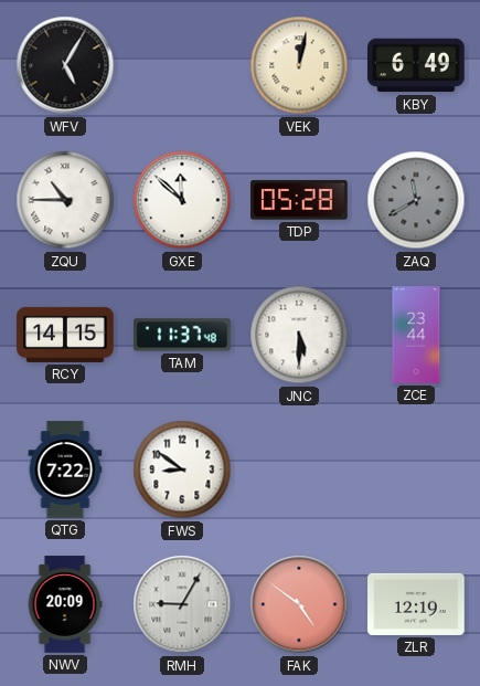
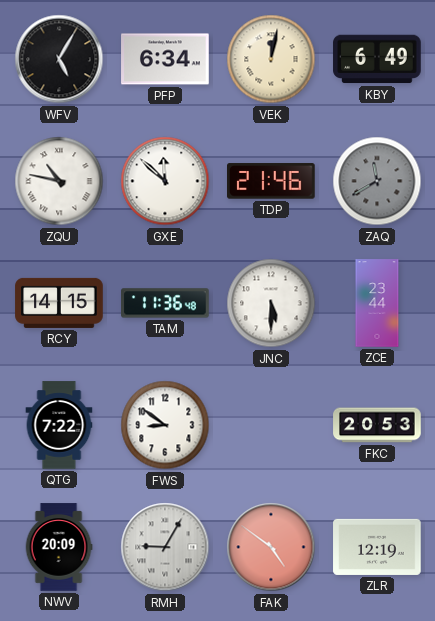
PFP: none -> 6:34 (165, 59)
ZQU: 10:45 -> 10:47 (59, 181)
TDP: 05:28 -> 21:46 (272, 181)
TAM: 11:37 -> 11:36 (165, 303)
FKC: none -> 20:53 (377, 425)
